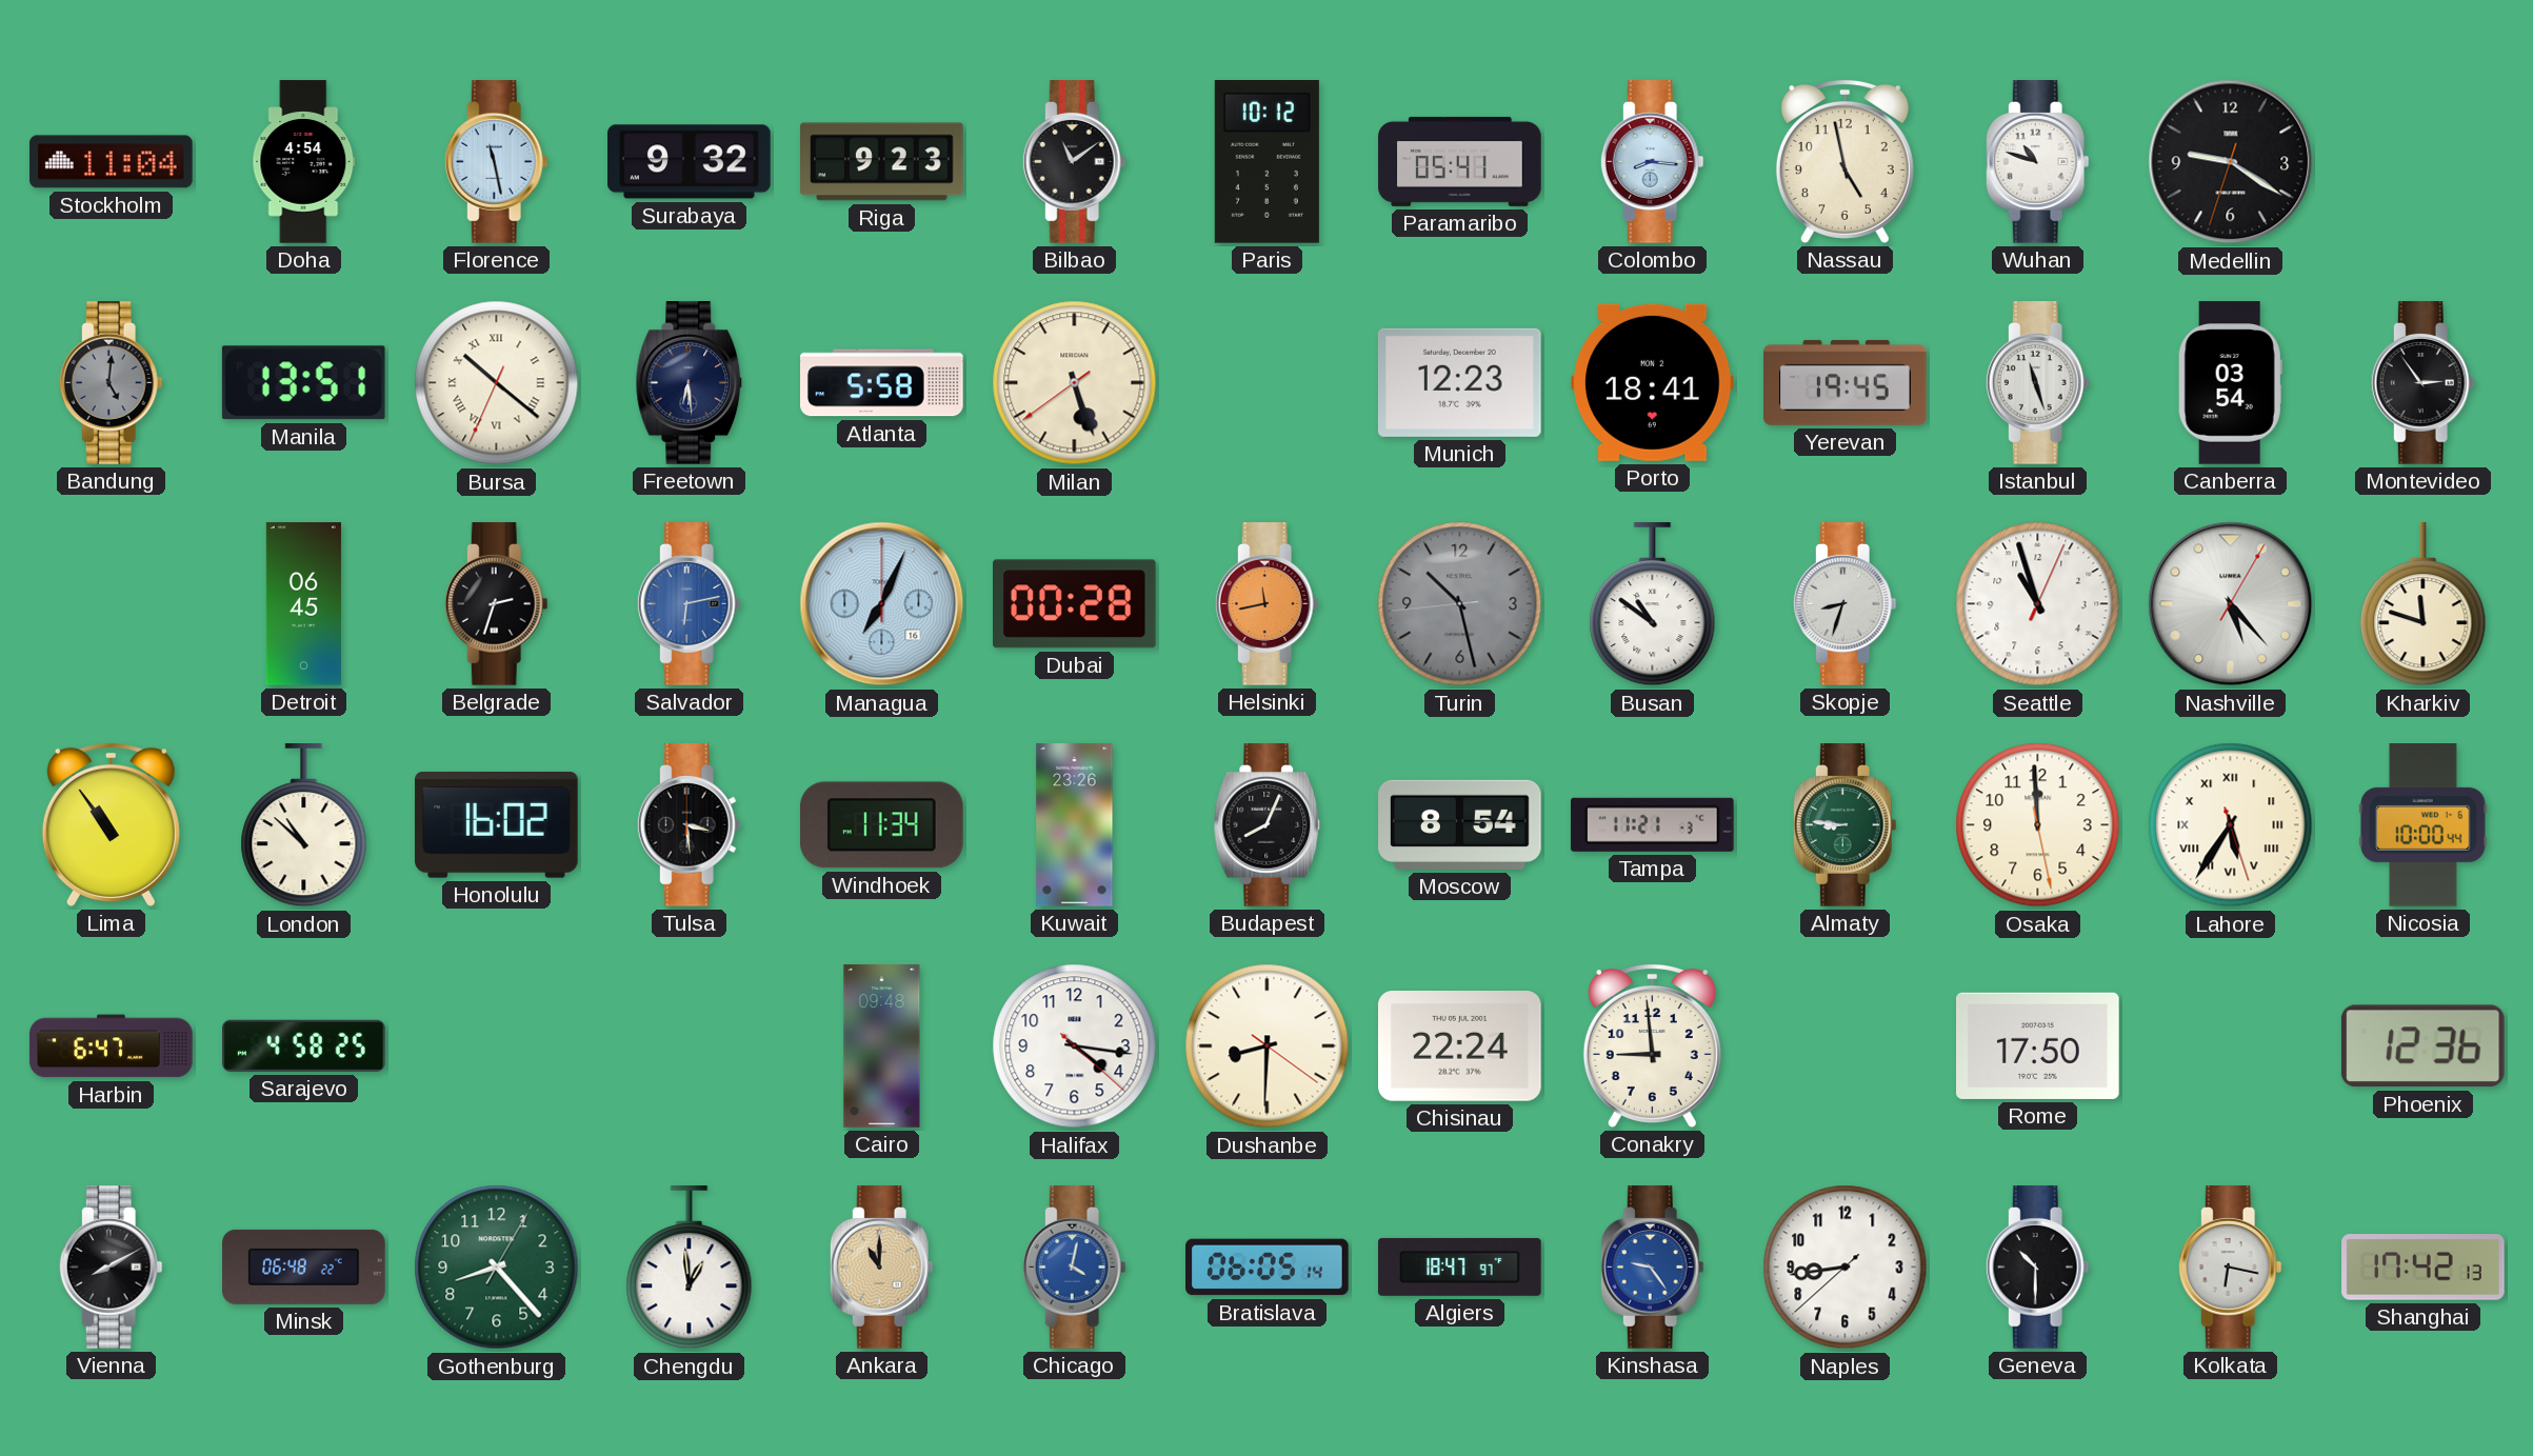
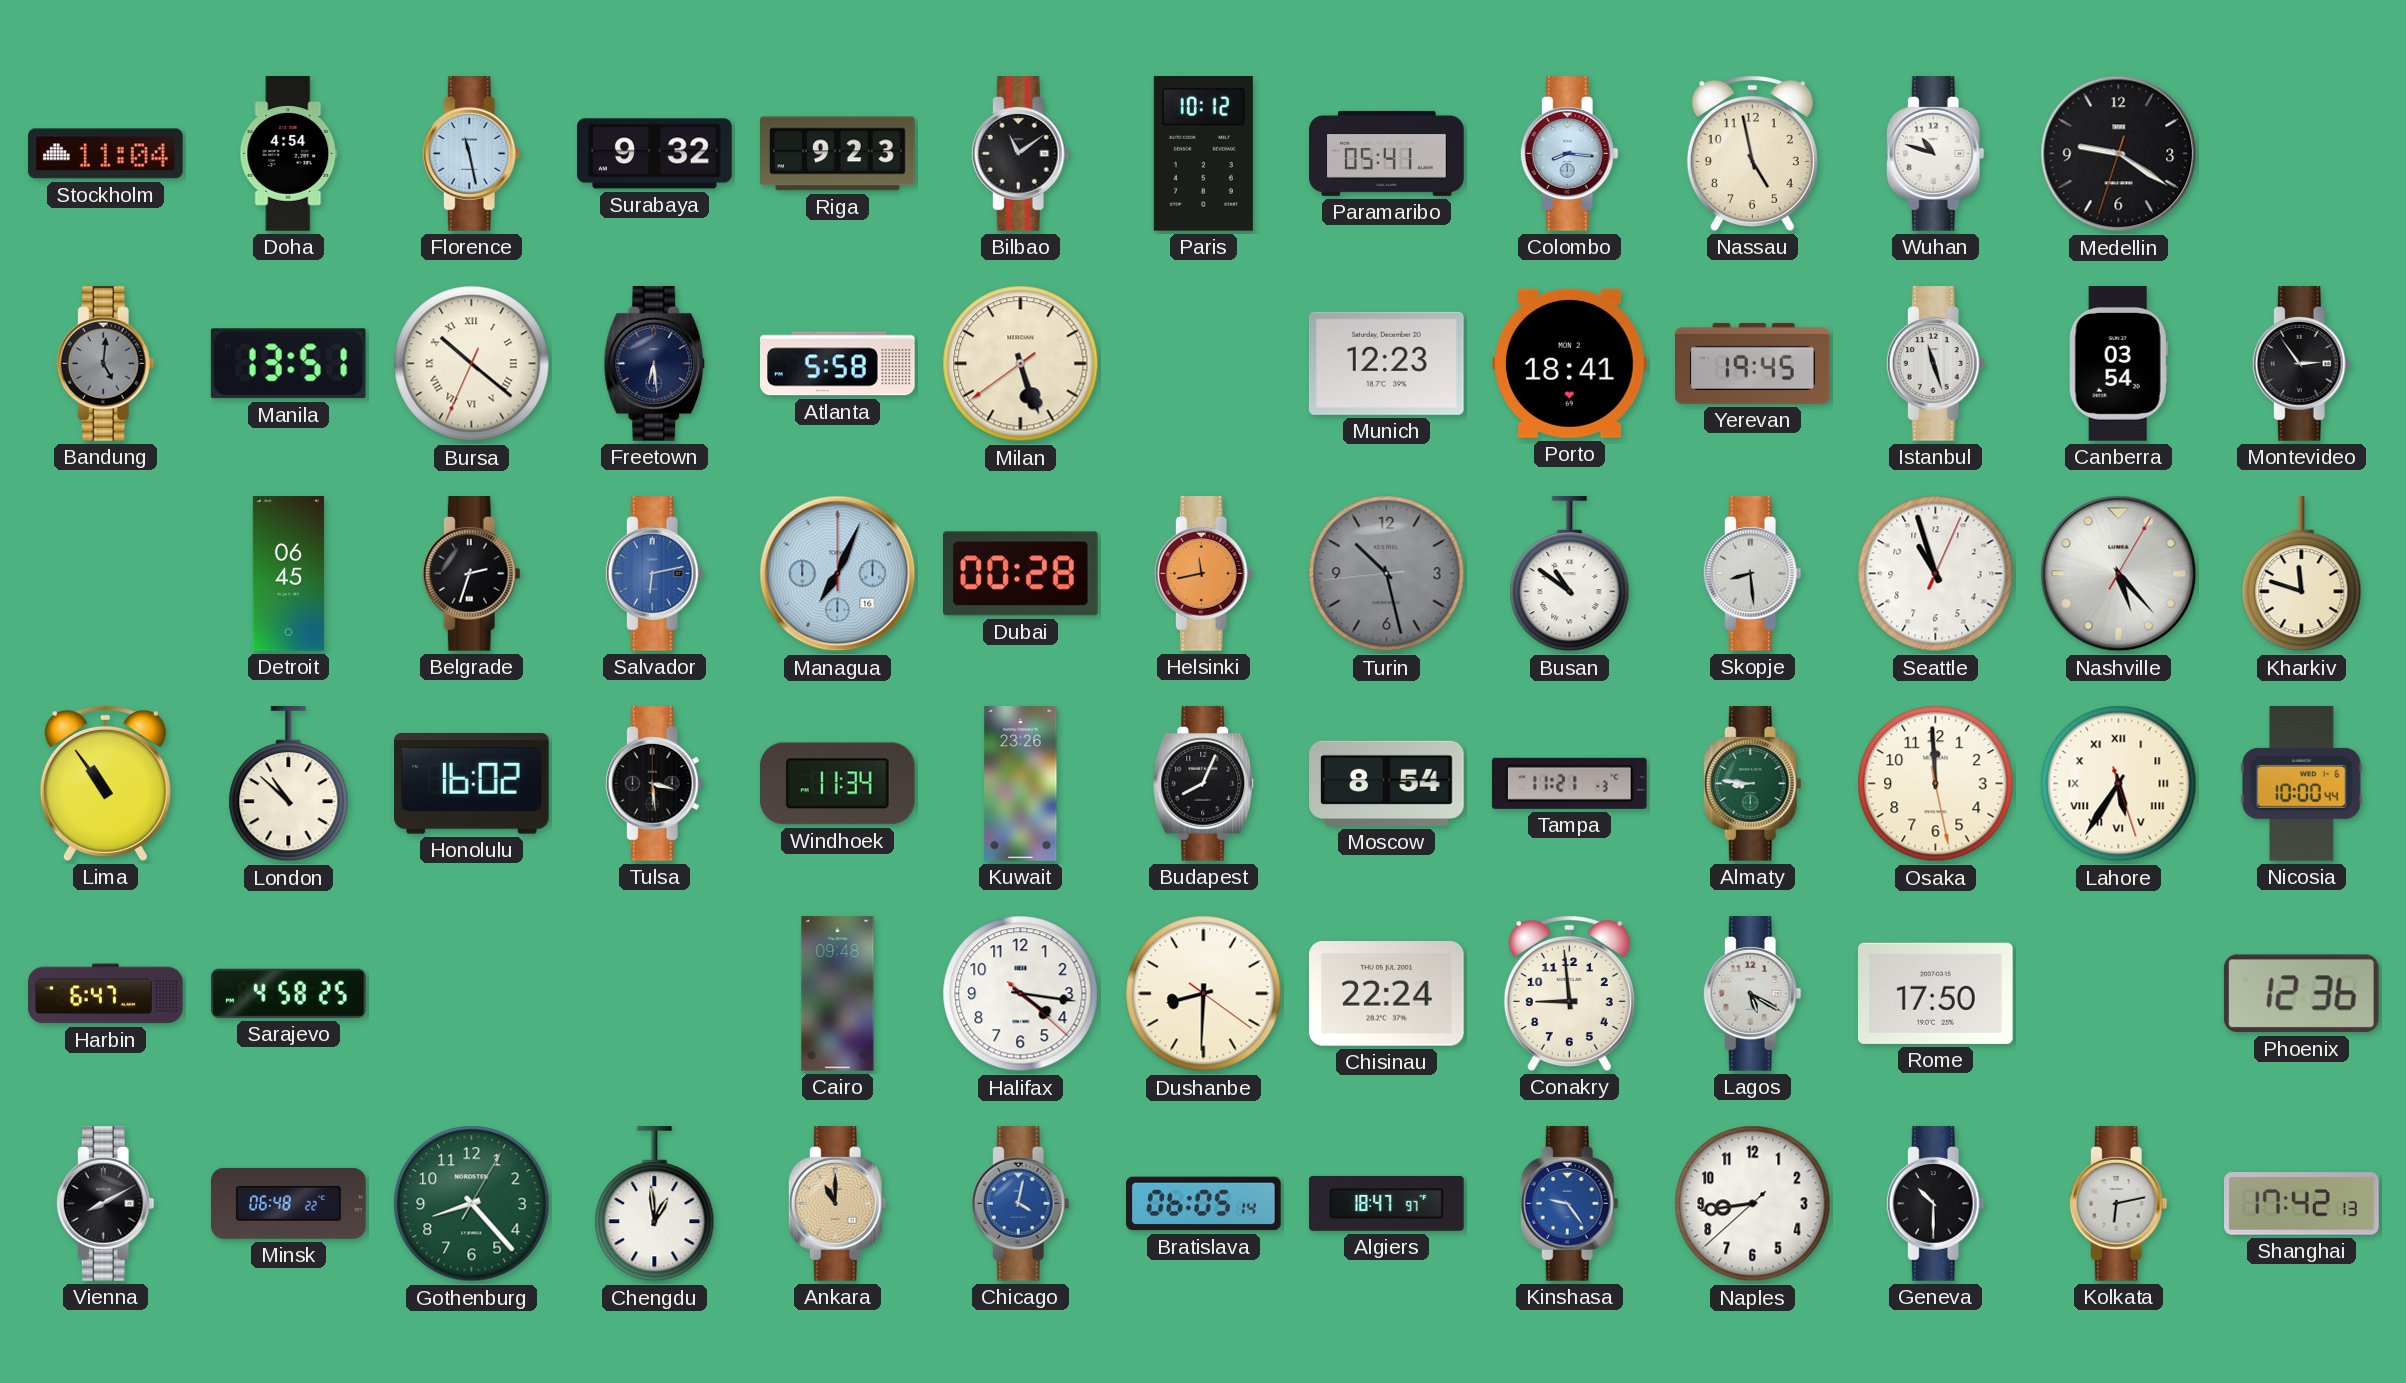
Skopje: 8:33 -> 8:29 (1752, 574)
Lagos: none -> 5:20 (1752, 994)
Kolkata: 6:17 -> 6:13 (2118, 1204)
